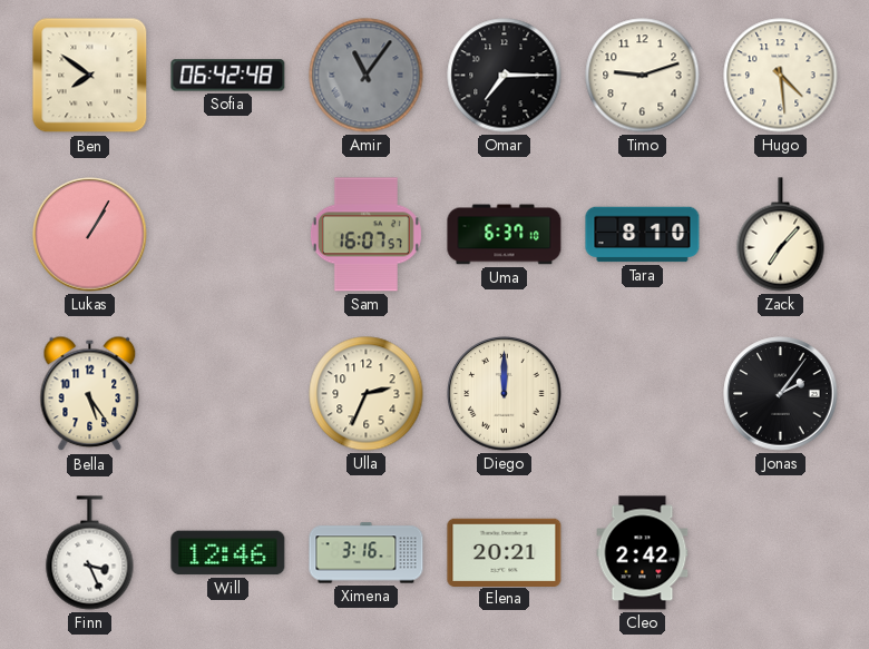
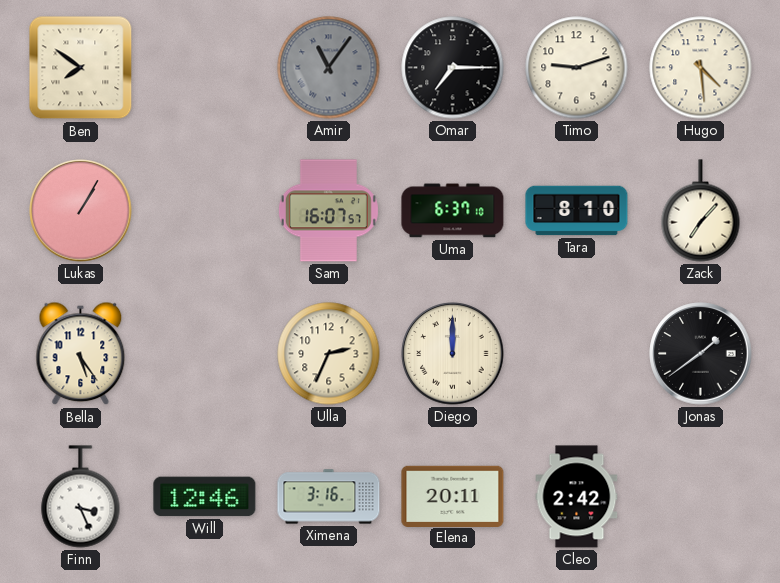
Sofia: 06:42 -> none (228, 76)
Jonas: 2:06 -> 1:39 (701, 354)
Elena: 20:21 -> 20:11 (453, 496)
